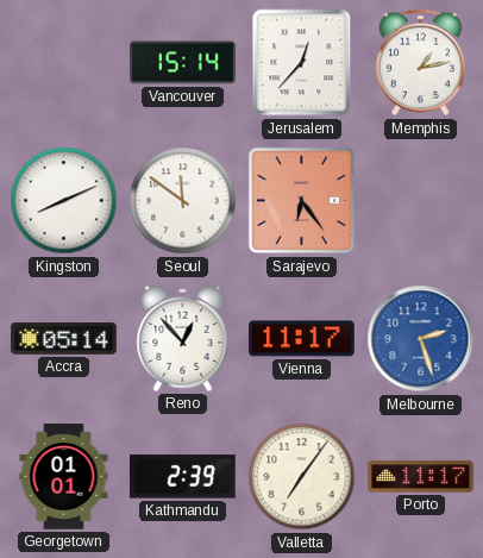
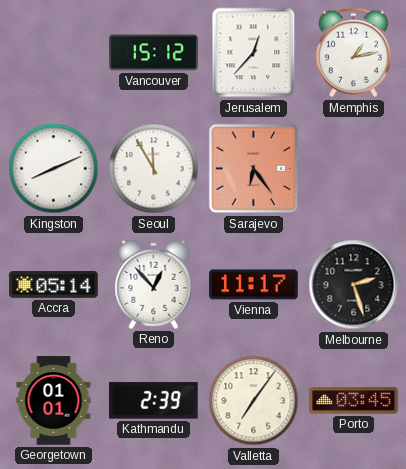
Vancouver: 15:14 -> 15:12 (154, 53)
Seoul: 11:51 -> 11:55 (154, 169)
Melbourne dial: blue -> black (354, 285)
Porto: 11:17 -> 03:45 (354, 401)
